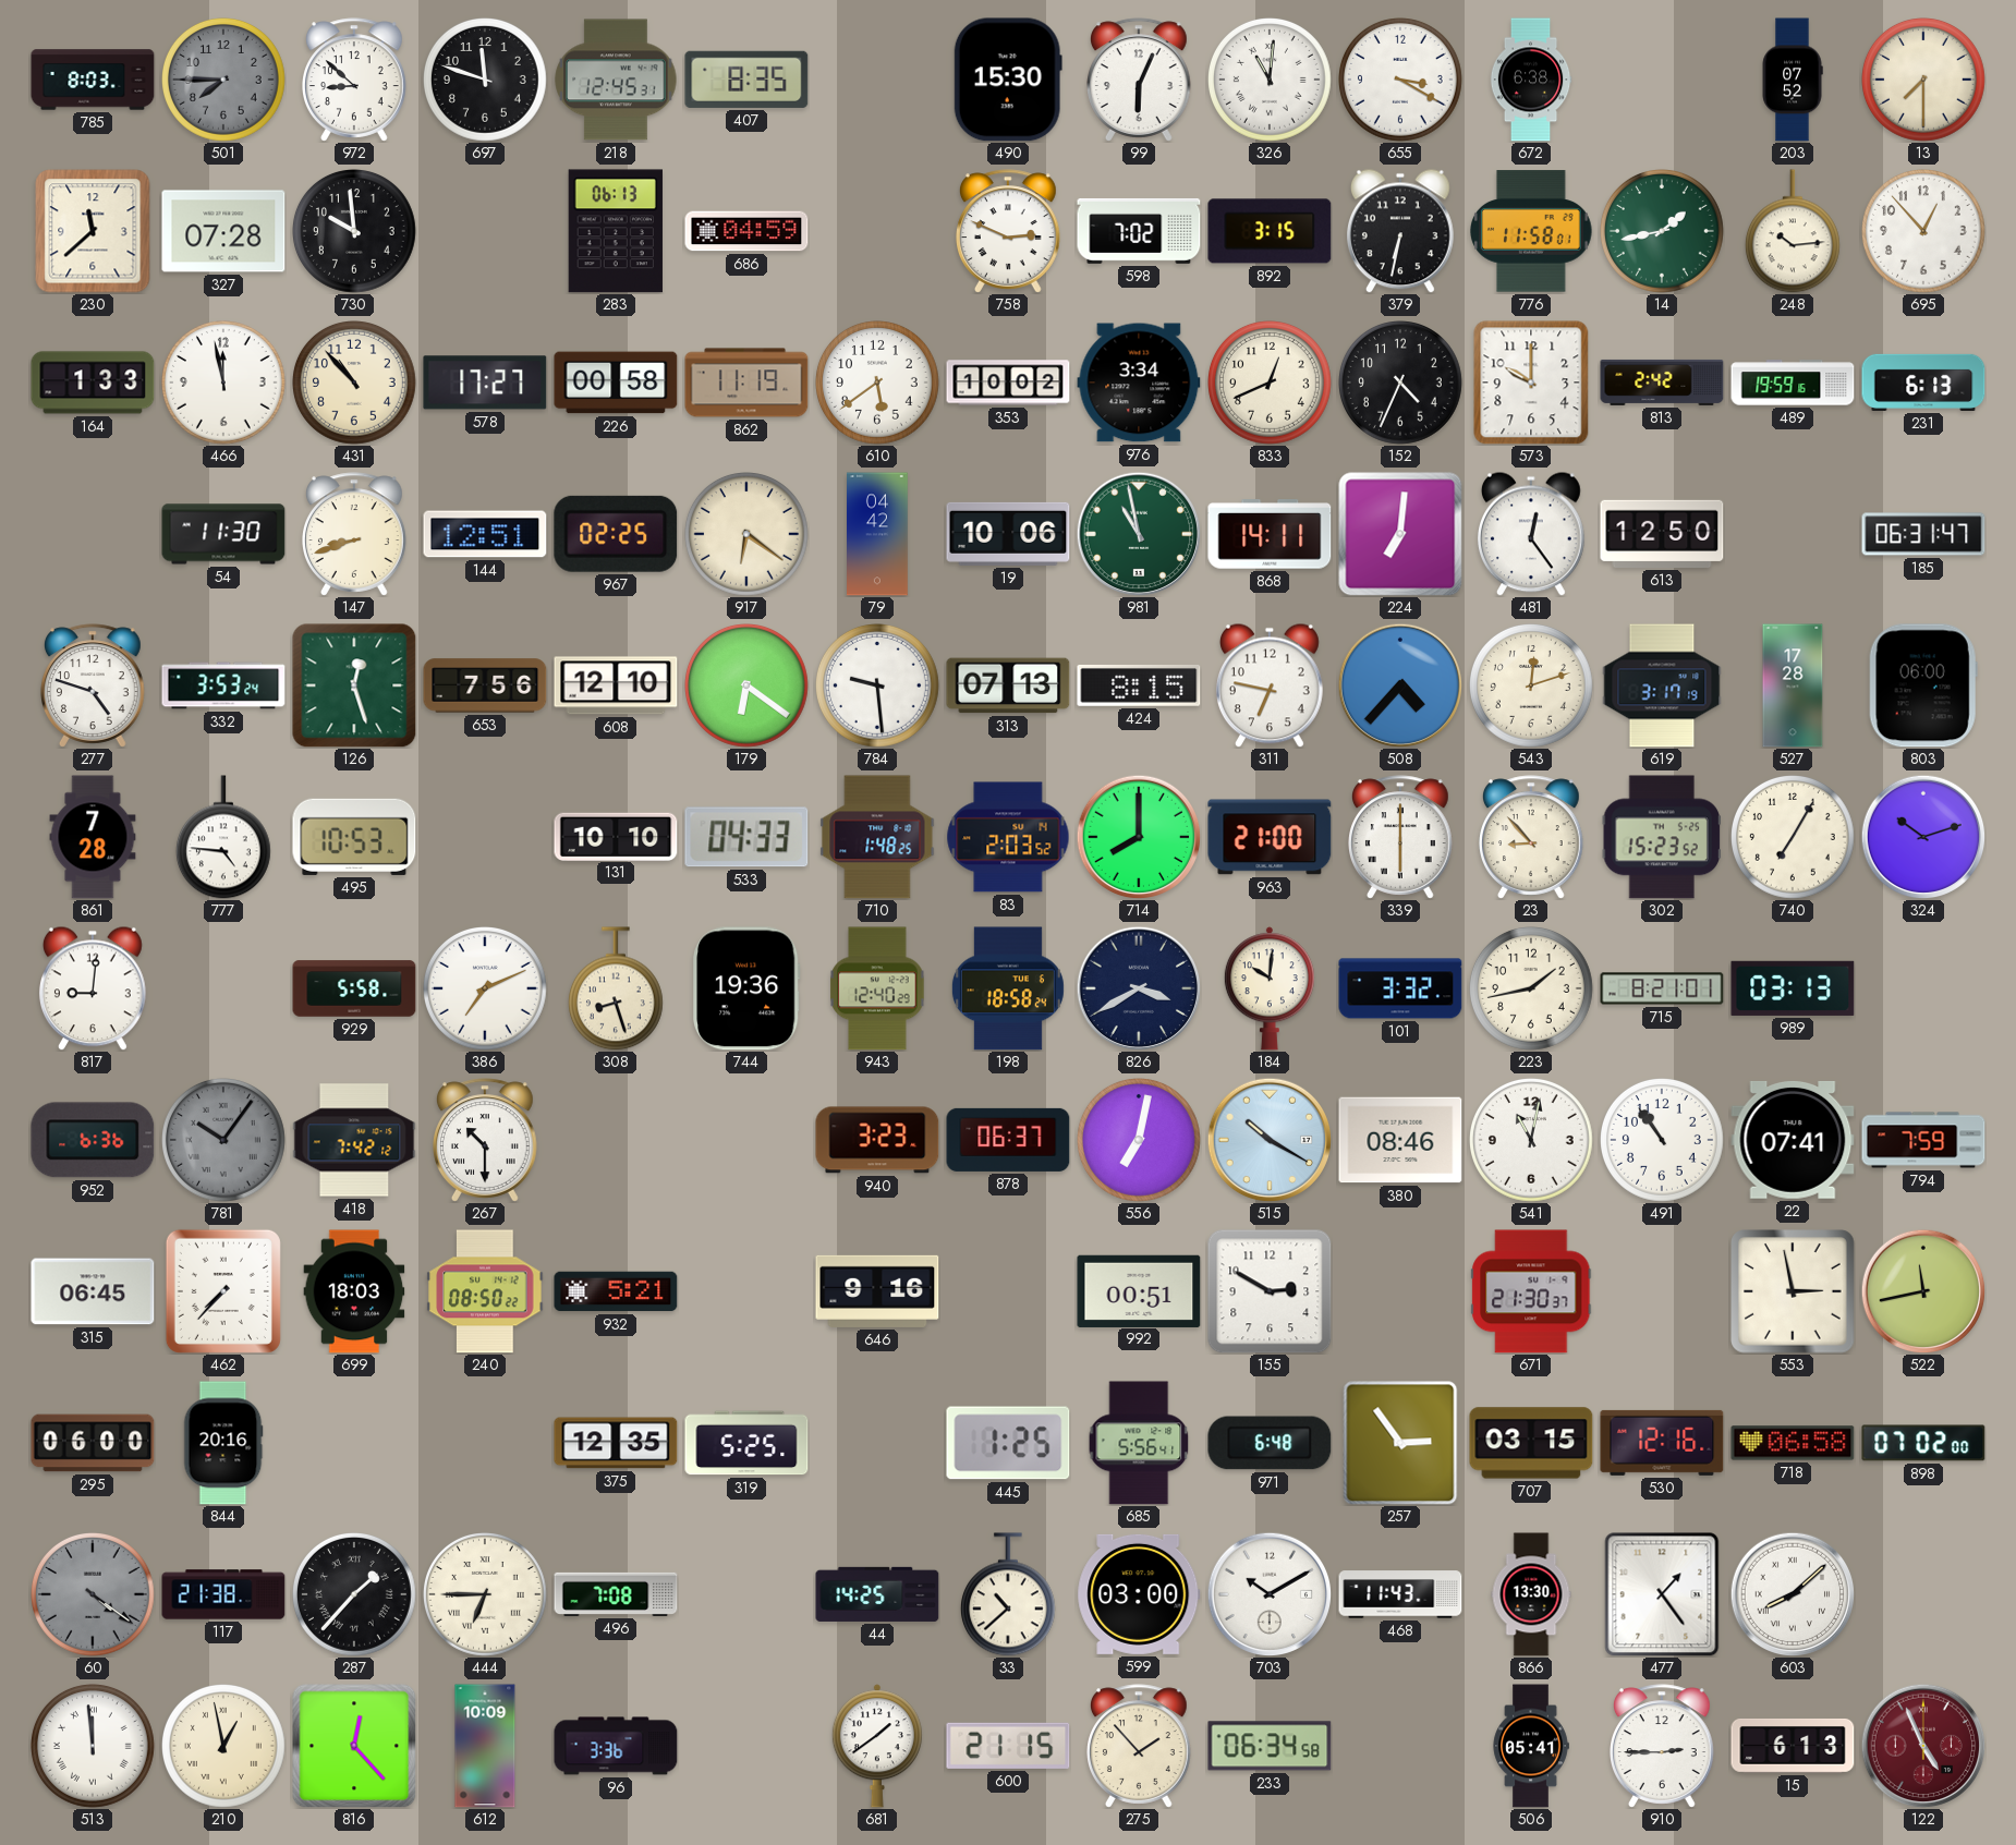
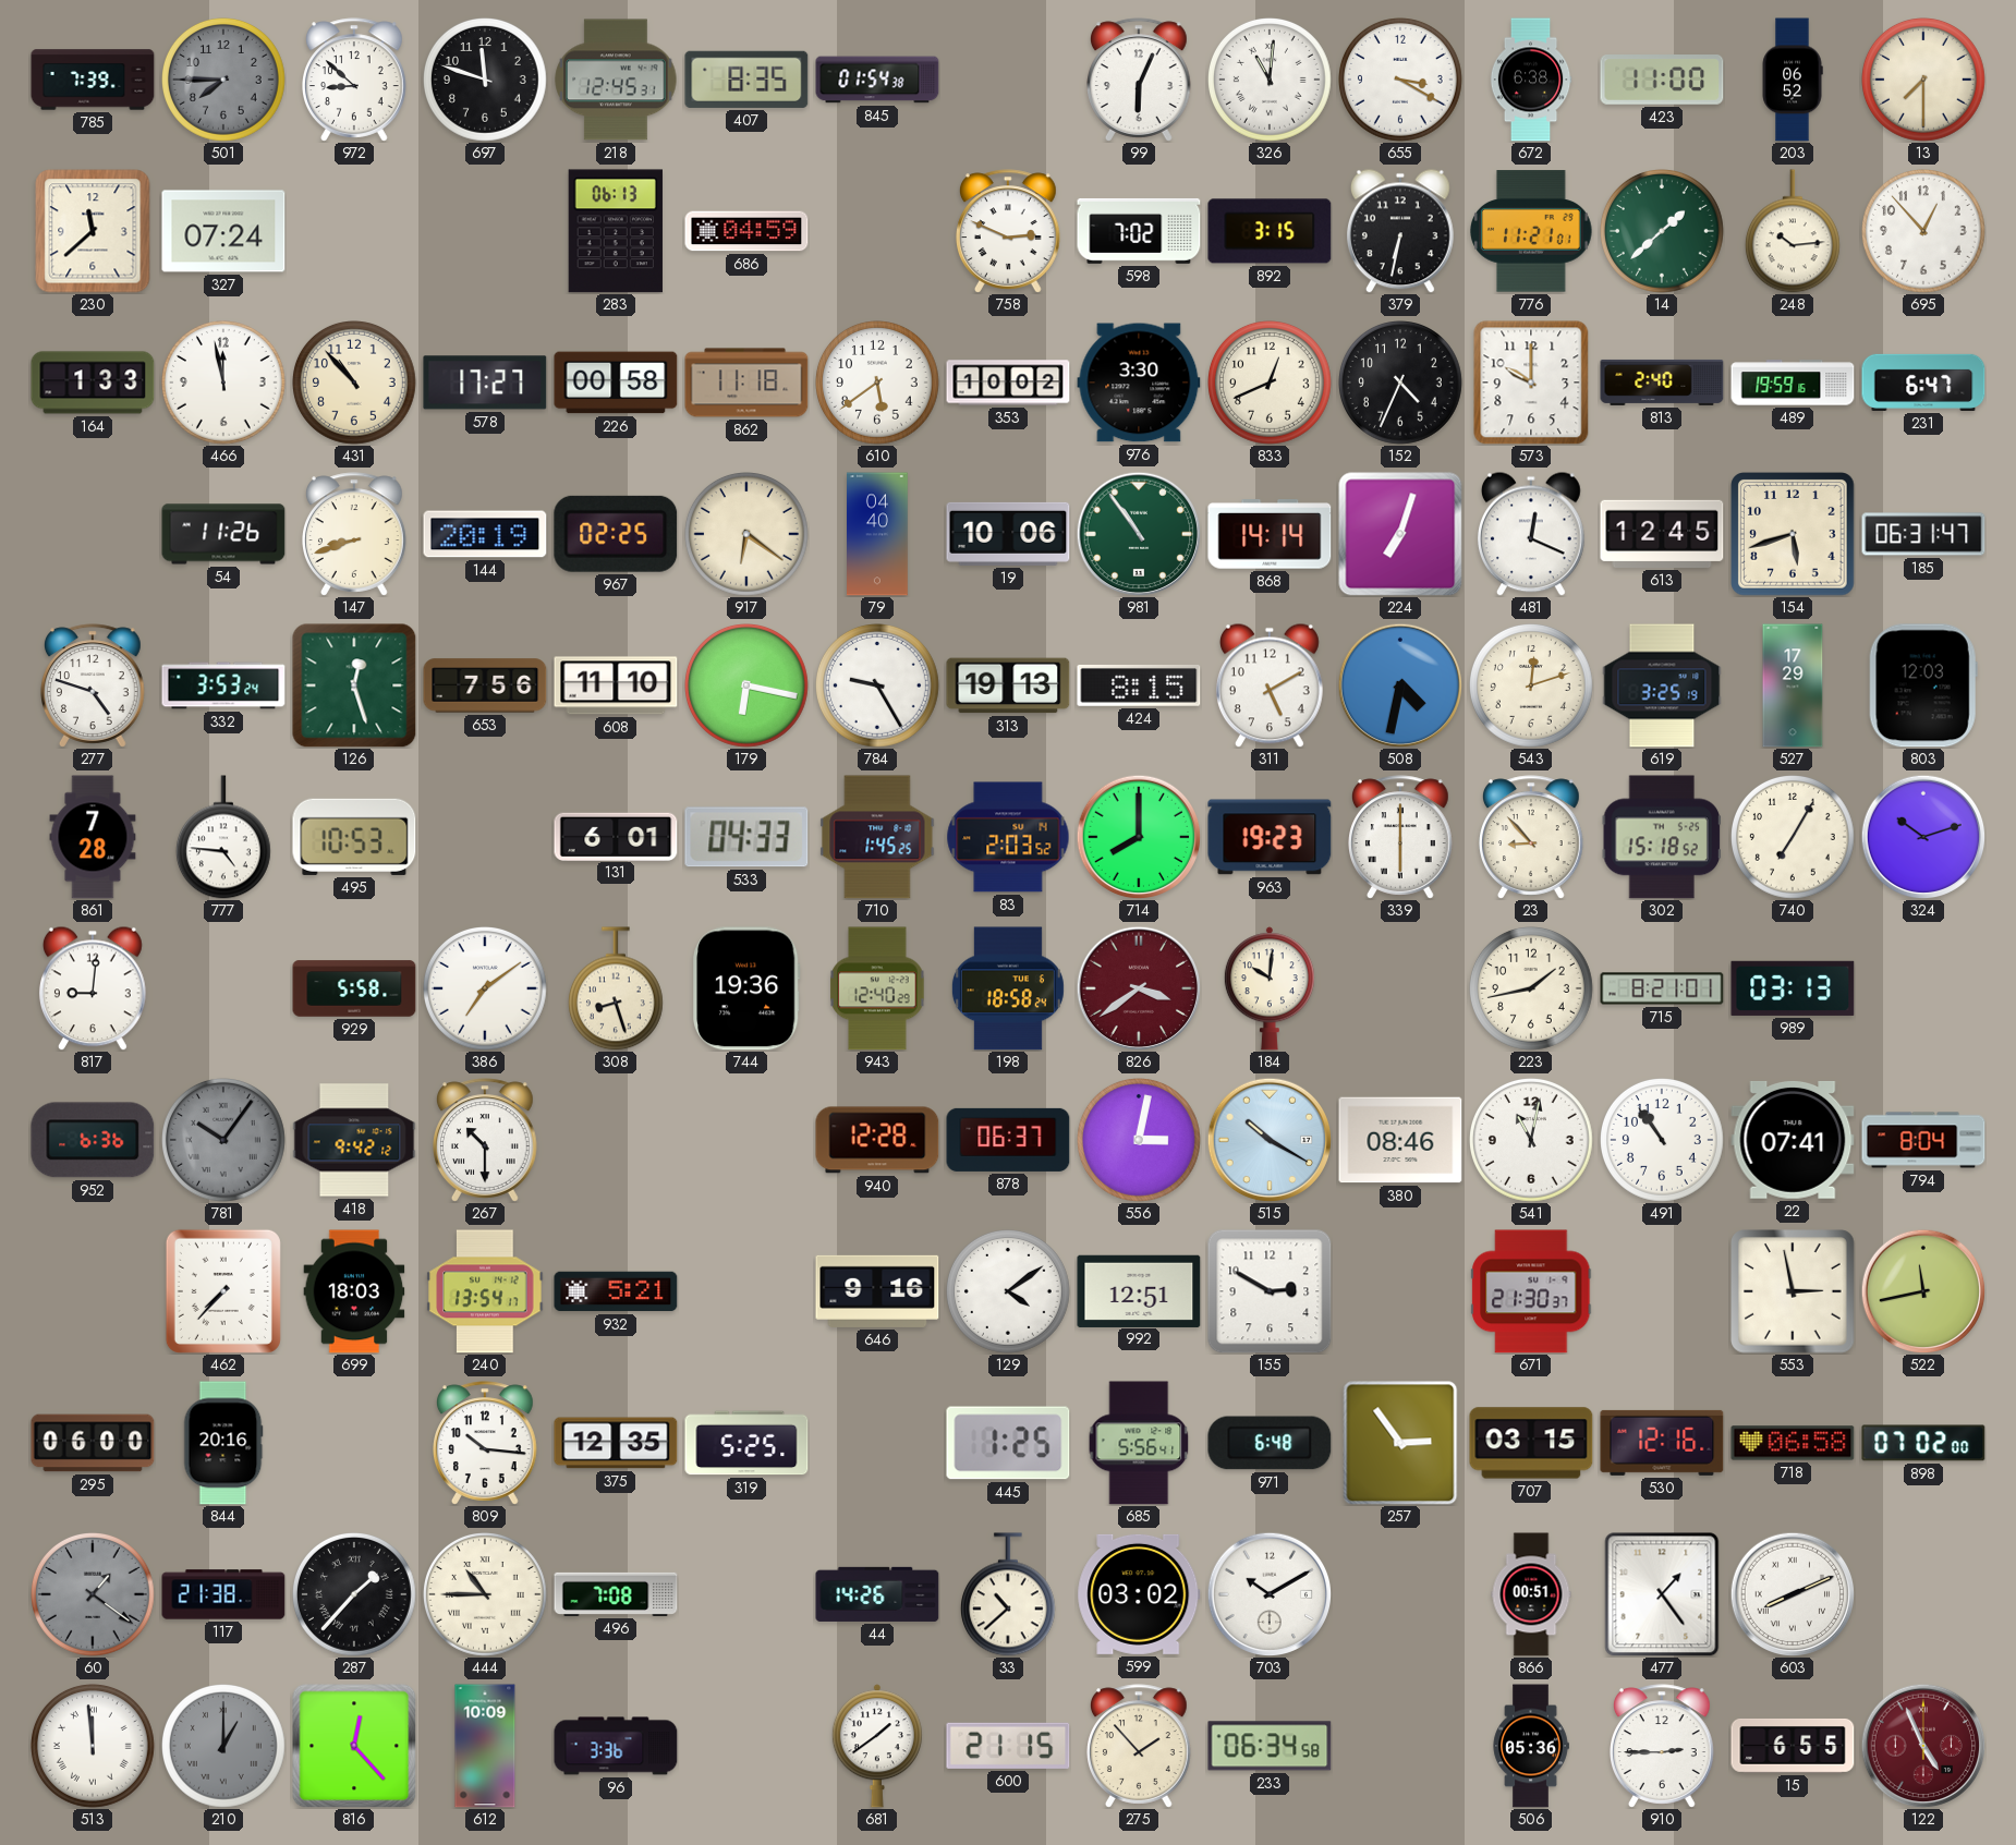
785: 8:03 -> 7:39 (93, 80)
845: none -> 01:54 (877, 80)
490: 15:30 -> none (1008, 80)
423: none -> 11:00 (1662, 81)
203: 07:52 -> 06:52 (1793, 80)
327: 07:28 -> 07:24 (223, 231)
730: 9:59 -> none (355, 232)
776: 11:58 -> 11:21 (1532, 231)
14: 1:43 -> 1:38 (1663, 232)
862: 11:19 -> 11:18 (746, 383)
976: 3:34 -> 3:30 (1139, 383)
813: 2:42 -> 2:40 (1662, 383)
231: 6:13 -> 6:47 (1923, 383)
54: 11:30 -> 11:26 (223, 534)
144: 12:51 -> 20:19 (485, 534)
79: 04:42 -> 04:40 (878, 534)
981: 10:58 -> 10:54 (1139, 534)
868: 14:11 -> 14:14 (1270, 534)
224: 7:01 -> 7:03 (1400, 534)
481: 12:24 -> 12:19 (1531, 534)
613: 12:50 -> 12:45 (1662, 534)
154: none -> 5:42 (1793, 534)
608: 12:10 -> 11:10 (616, 685)
179: 6:21 -> 6:17 (748, 687)
784: 9:29 -> 9:25 (878, 687)
313: 07:13 -> 19:13 (1008, 685)
311: 6:47 -> 5:10 (1270, 685)
508: 4:37 -> 4:32 (1400, 685)
619: 3:17 -> 3:25 (1662, 685)
527: 17:28 -> 17:29 (1793, 685)
803: 06:00 -> 12:03 (1923, 685)
131: 10:10 -> 6:01 (616, 836)
710: 1:48 -> 1:45 (877, 837)
963: 21:00 -> 19:23 (1270, 837)
302: 15:23 -> 15:18 (1662, 837)
386: 7:11 -> 7:09 (486, 990)
826: 3:40 -> 3:39 (1139, 988)
826 dial: navy -> burgundy (1139, 988)
101: 3:32 -> none (1400, 988)
418: 7:42 -> 9:42 (354, 1140)
940: 3:23 -> 12:28 (877, 1140)
556: 7:02 -> 3:02 (1140, 1141)
794: 7:59 -> 8:04 (1923, 1140)
315: 06:45 -> none (93, 1291)
240: 08:50 -> 13:54 (485, 1291)
129: none -> 4:09 (1009, 1292)
992: 00:51 -> 12:51 (1139, 1290)
809: none -> 10:16 (486, 1443)
60: 4:21 -> 1:21 (94, 1595)
444: 6:45 -> 10:45 (486, 1595)
44: 14:25 -> 14:26 (877, 1594)
599: 03:00 -> 03:02 (1139, 1594)
468: 11:43 -> none (1400, 1594)
866: 13:30 -> 00:51 (1531, 1594)
603: 8:08 -> 8:11 (1793, 1594)
210: 12:58 -> 1:00 (224, 1747)
210 dial: cream -> grey (224, 1747)
506: 05:41 -> 05:36 (1531, 1746)
15: 6:13 -> 6:55 (1793, 1746)
